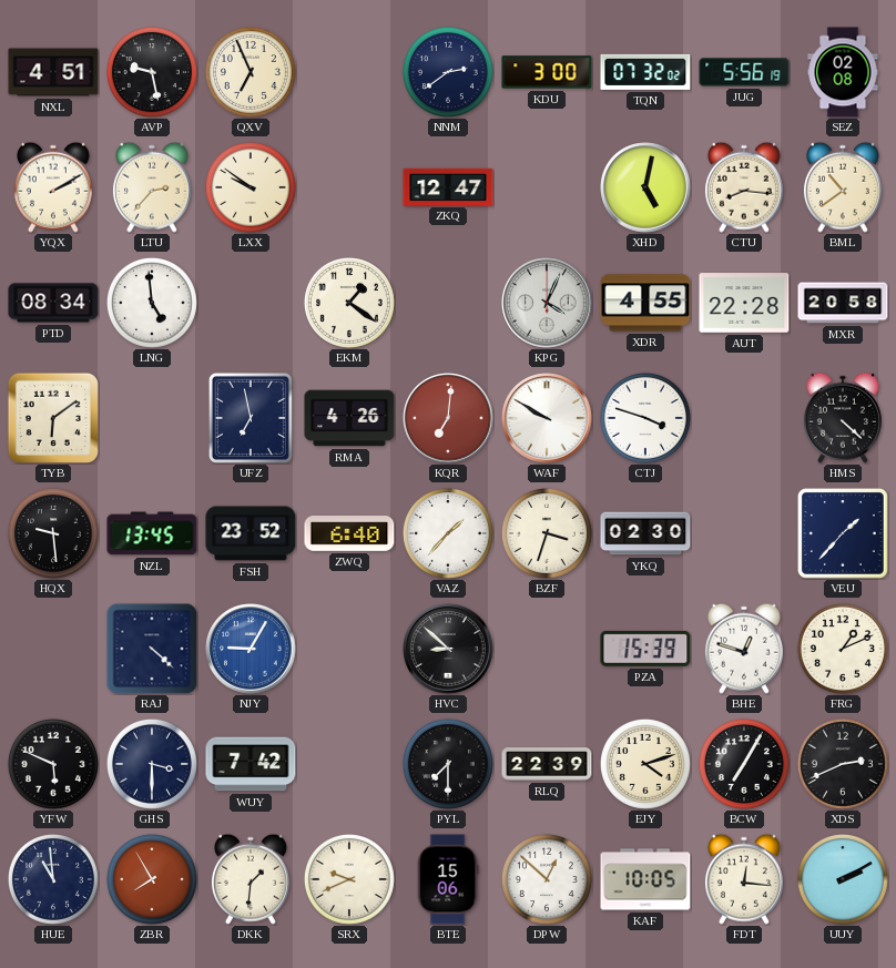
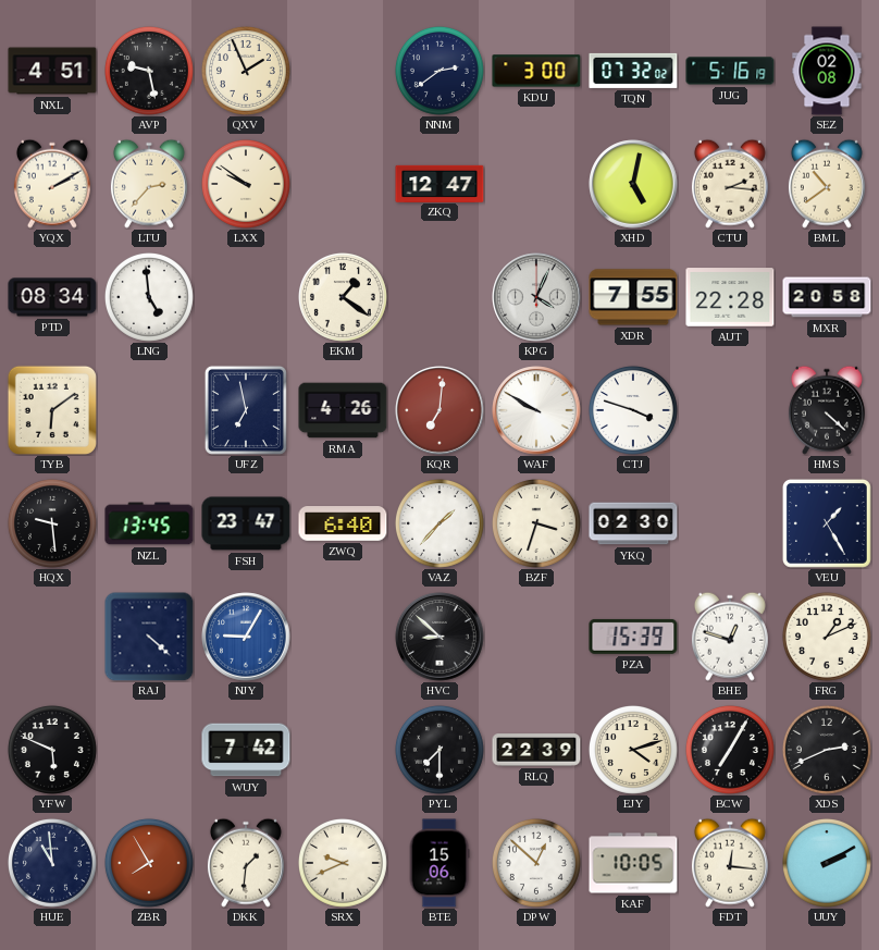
QXV: 6:56 -> 1:56 (246, 71)
JUG: 5:56 -> 5:16 (730, 71)
CTU: 8:16 -> 2:16 (730, 184)
XDR: 4:55 -> 7:55 (633, 297)
FSH: 23:52 -> 23:47 (246, 523)
VEU: 1:37 -> 1:25 (827, 523)
GHS: 3:30 -> none (152, 764)
